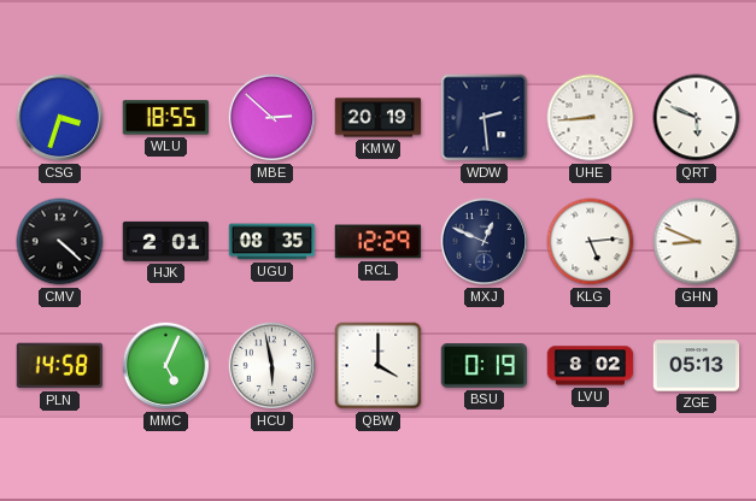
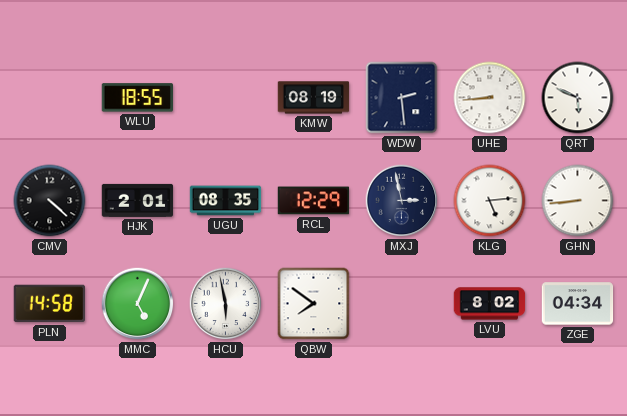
CSG: 3:33 -> none (60, 118)
MBE: 2:52 -> none (272, 118)
KMW: 20:19 -> 08:19 (314, 98)
MXJ: 12:49 -> 2:58 (402, 201)
GHN: 8:49 -> 8:44 (578, 201)
QBW: 4:00 -> 7:51 (314, 304)
BSU: 0:19 -> none (485, 366)
ZGE: 05:13 -> 04:34 (578, 304)
